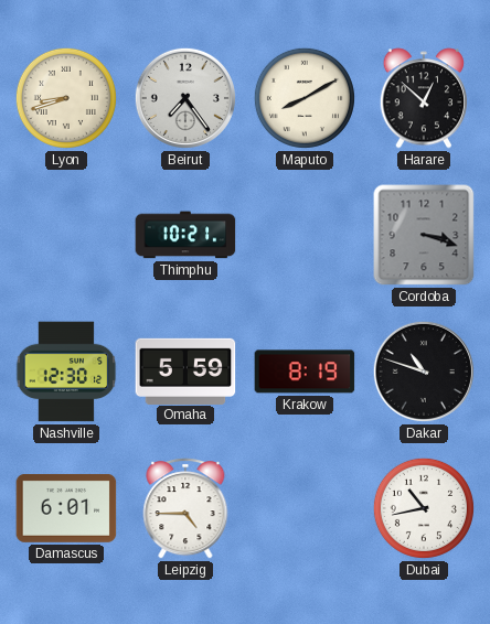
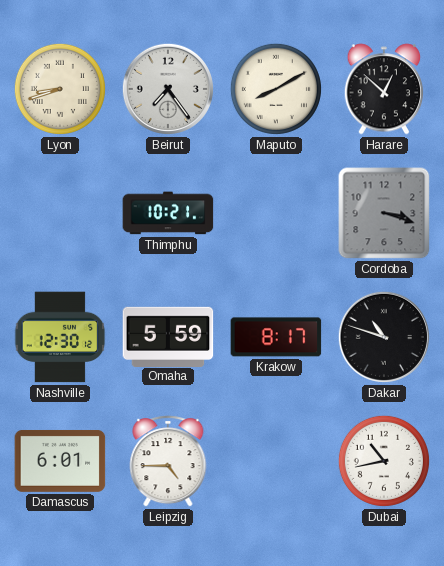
Krakow: 8:19 -> 8:17 (276, 337)
